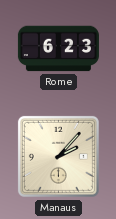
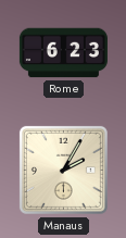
Manaus: 2:07 -> 2:05 (63, 170)
